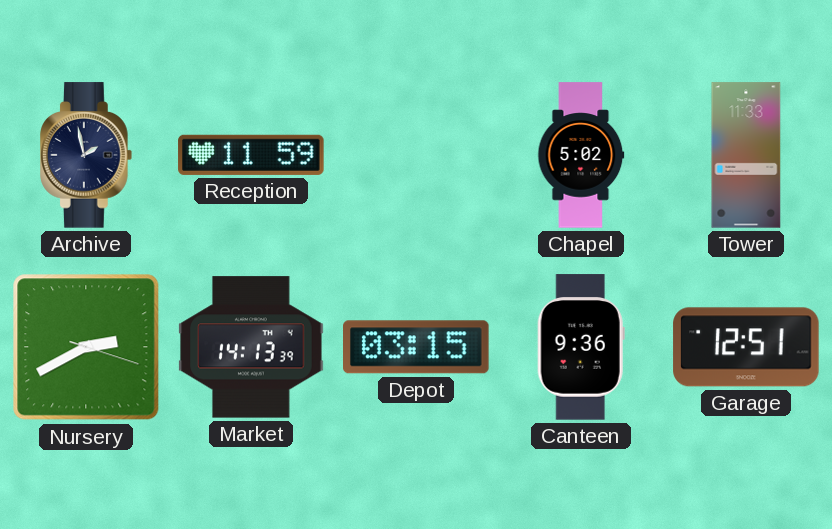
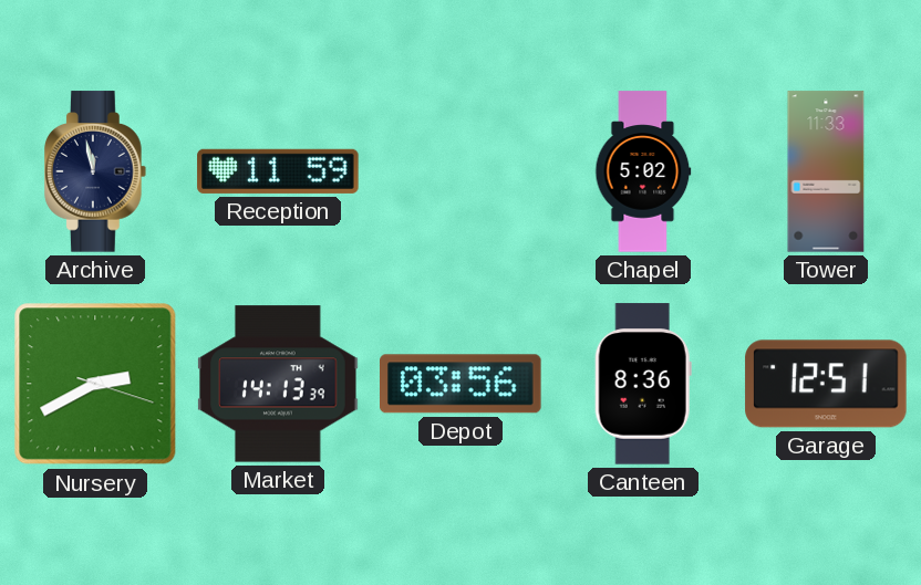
Archive: 1:58 -> 11:58 (96, 171)
Depot: 03:15 -> 03:56 (462, 384)
Canteen: 9:36 -> 8:36 (643, 384)
